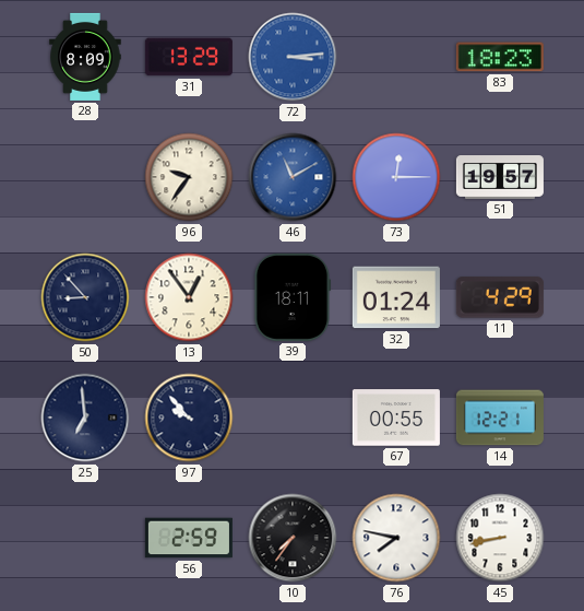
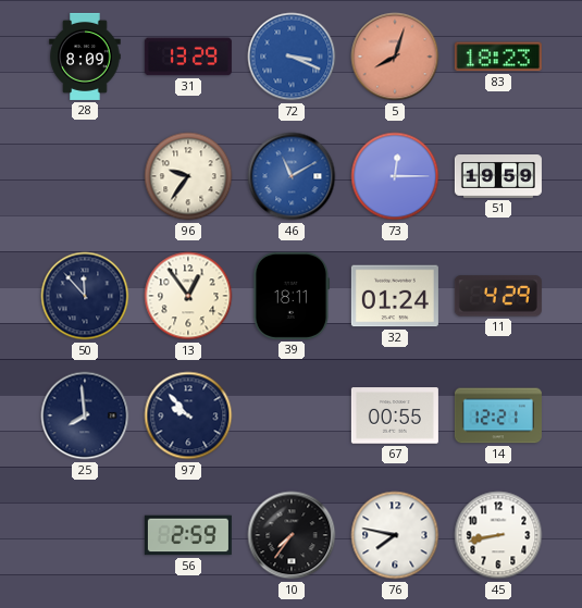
72: 3:14 -> 3:19 (292, 57)
5: none -> 8:03 (395, 57)
51: 19:57 -> 19:59 (498, 177)
50: 8:53 -> 11:53 (85, 296)
25: 6:59 -> 7:59 (85, 415)
